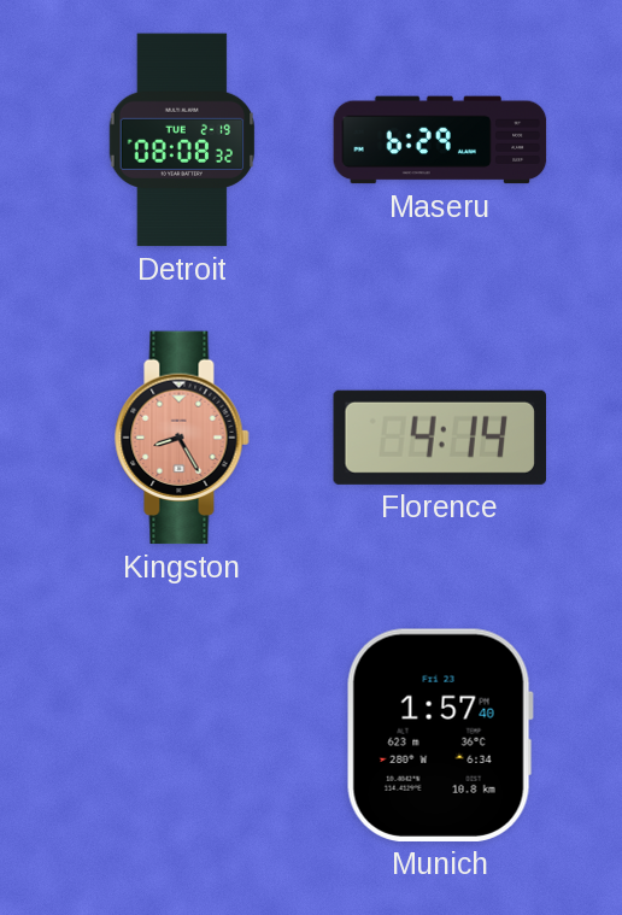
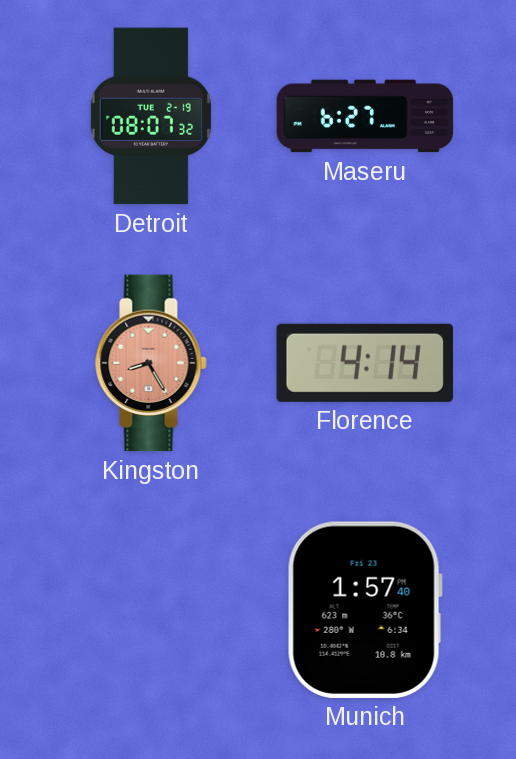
Detroit: 08:08 -> 08:07 (151, 116)
Maseru: 6:29 -> 6:27 (365, 116)
